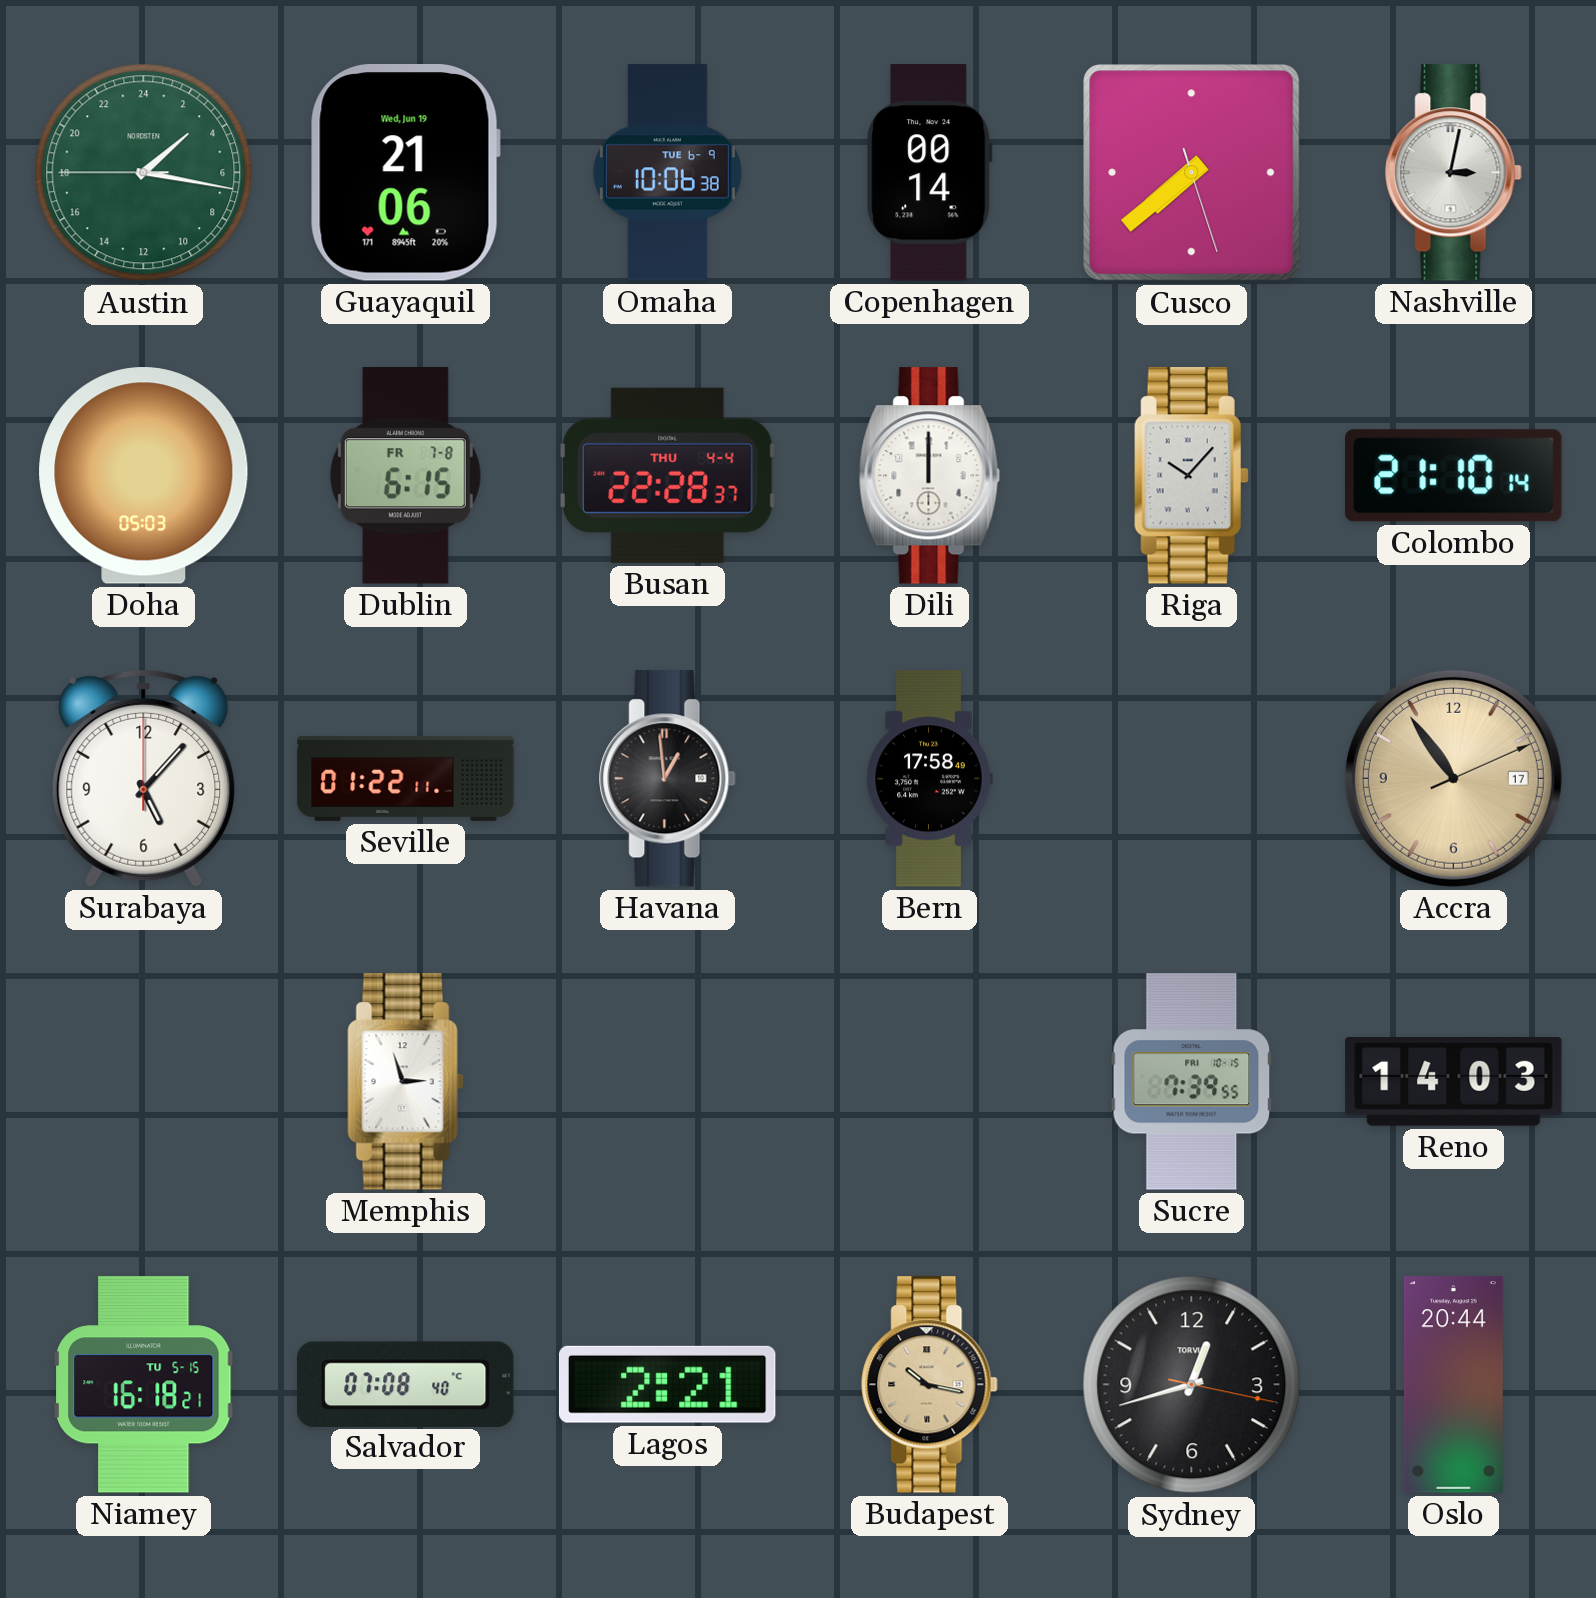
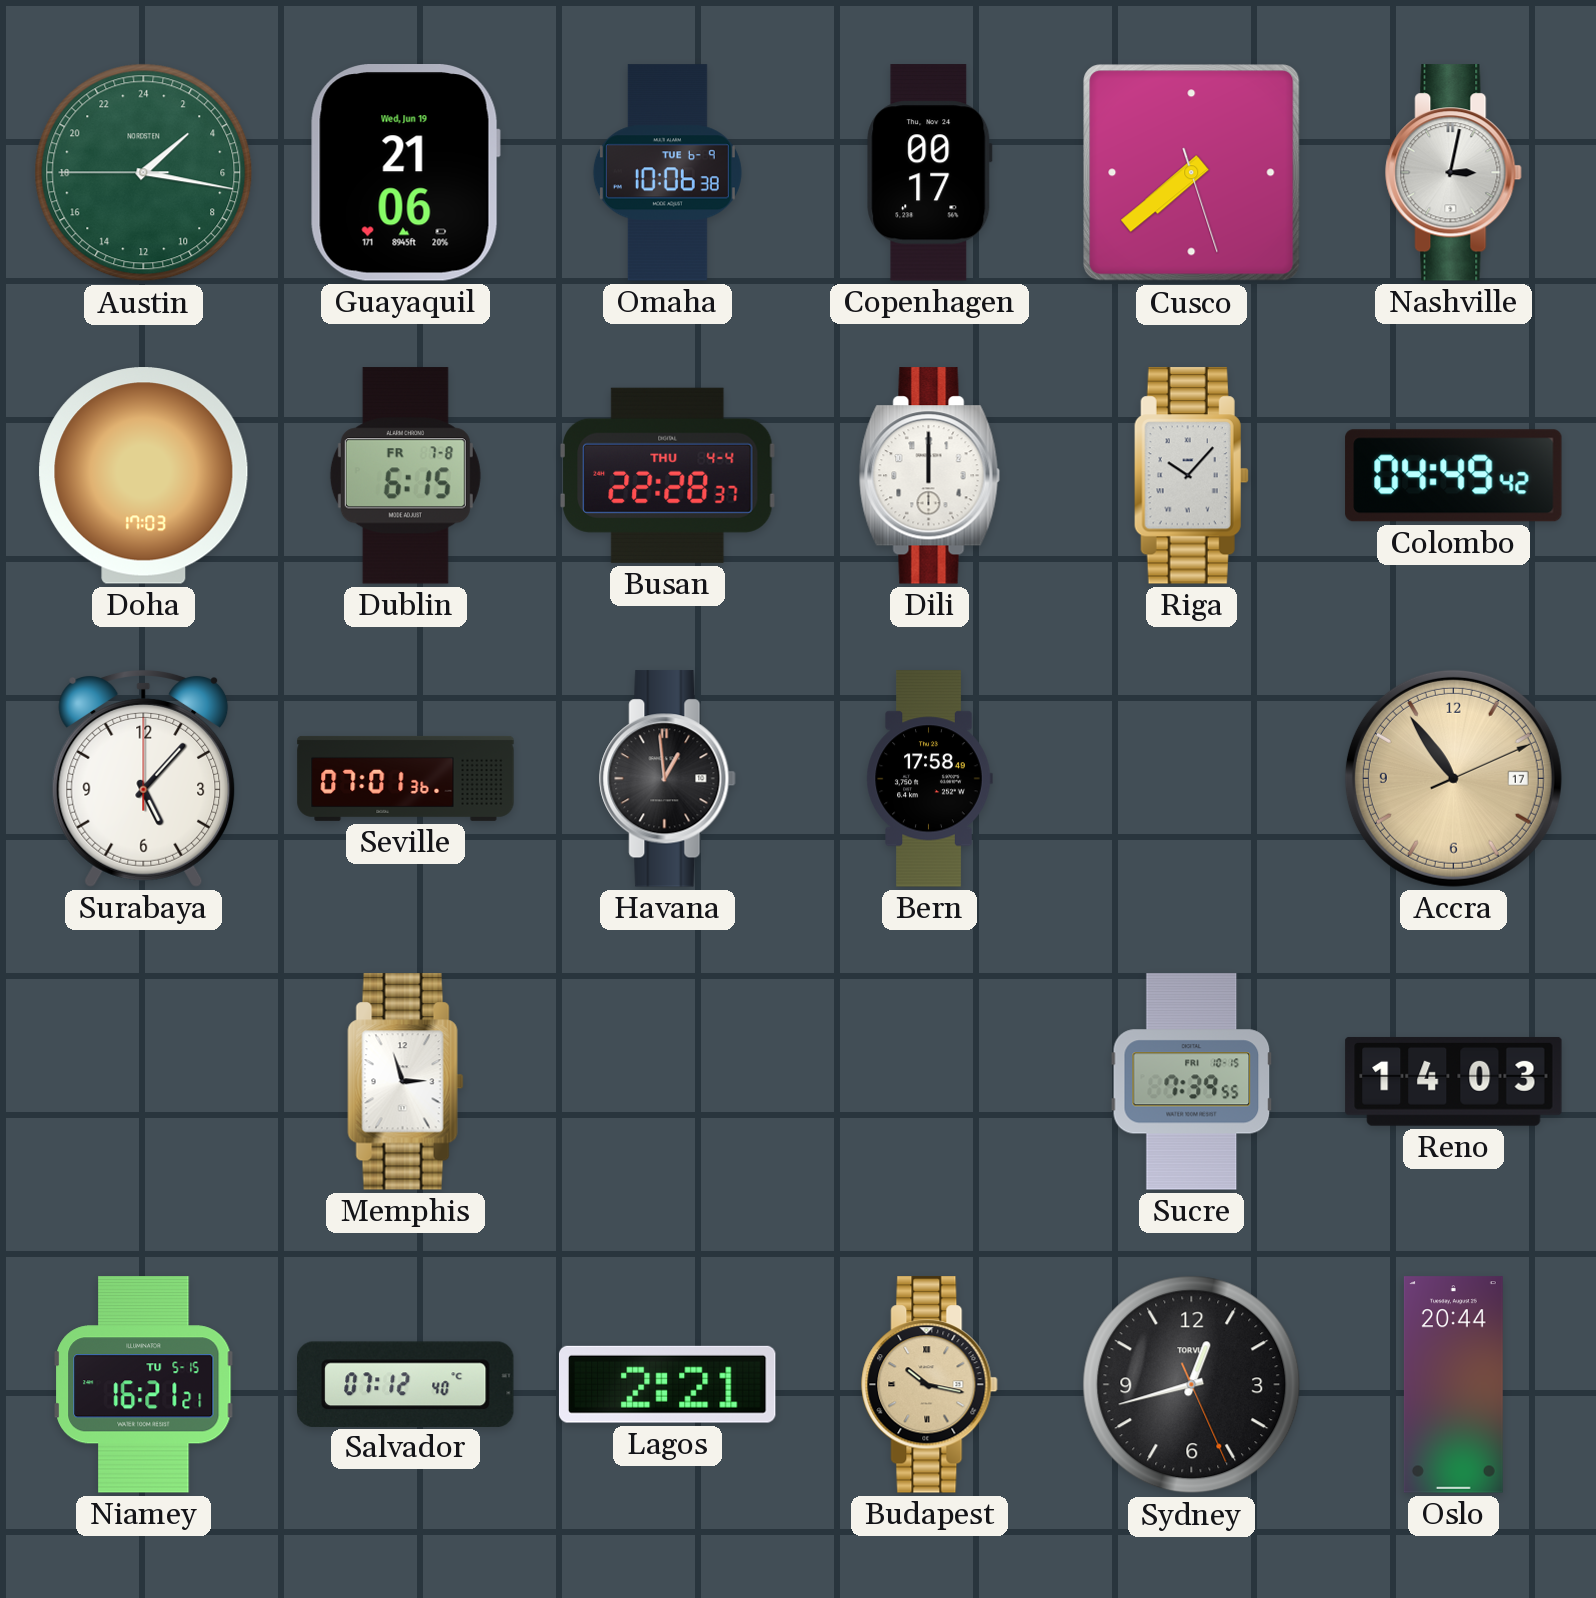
Copenhagen: 00:14 -> 00:17 (930, 173)
Doha: 05:03 -> 17:03 (144, 476)
Colombo: 21:10 -> 04:49 (1454, 476)
Seville: 01:22 -> 07:01 (406, 778)
Niamey: 16:18 -> 16:21 (144, 1385)
Salvador: 07:08 -> 07:12 (406, 1384)
Sydney: 12:42:17 -> 12:42:26 (1192, 1385)
